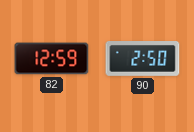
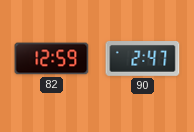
90: 2:50 -> 2:47 (143, 59)
